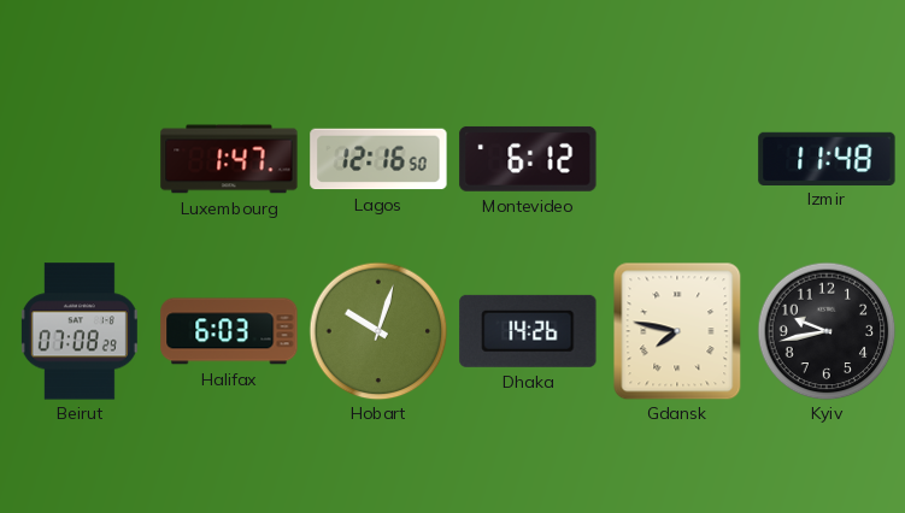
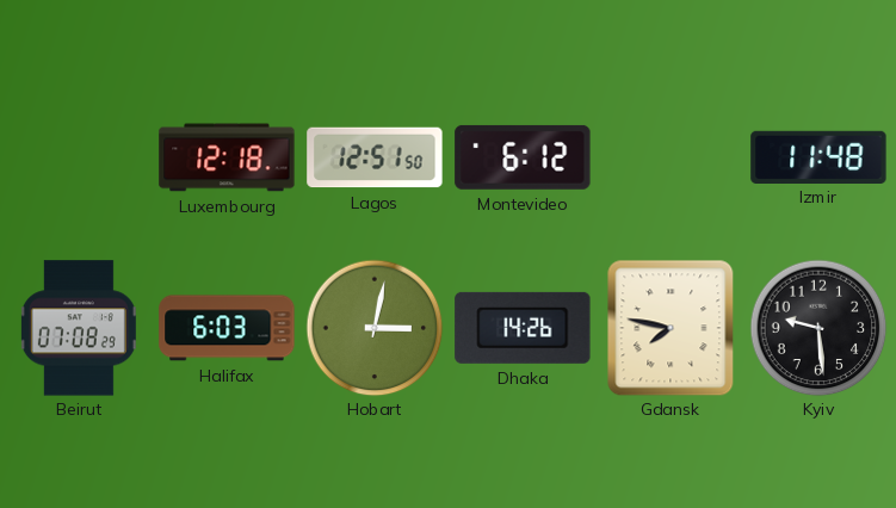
Luxembourg: 1:47 -> 12:18 (227, 157)
Lagos: 12:16 -> 12:51 (375, 157)
Hobart: 10:03 -> 3:02 (375, 328)
Kyiv: 9:43 -> 9:29 (818, 328)
